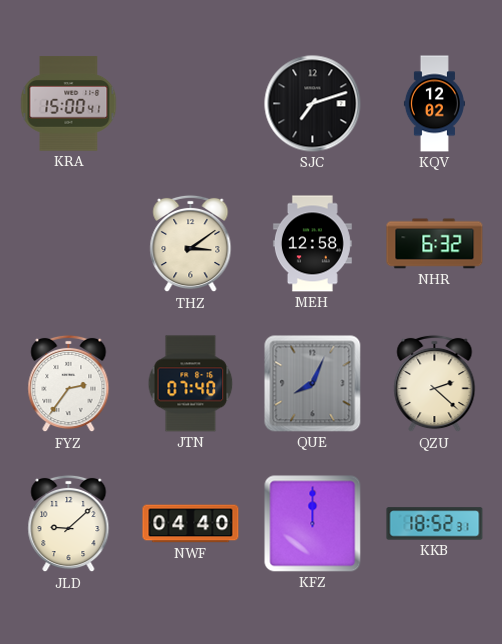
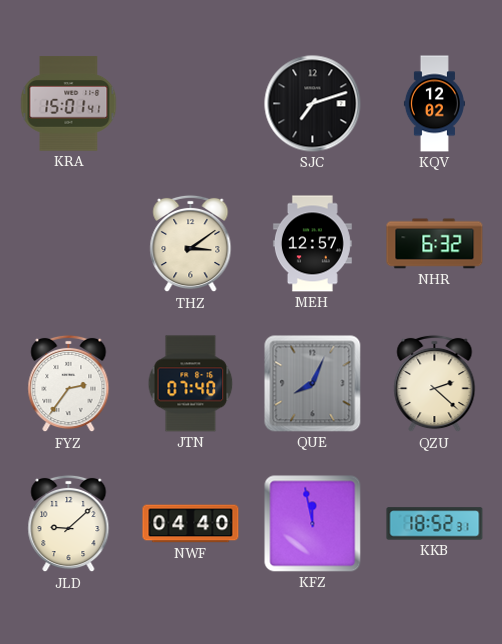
KRA: 15:00 -> 15:01 (69, 104)
MEH: 12:58 -> 12:57 (312, 244)
KFZ: 12:00 -> 11:58 (313, 524)
